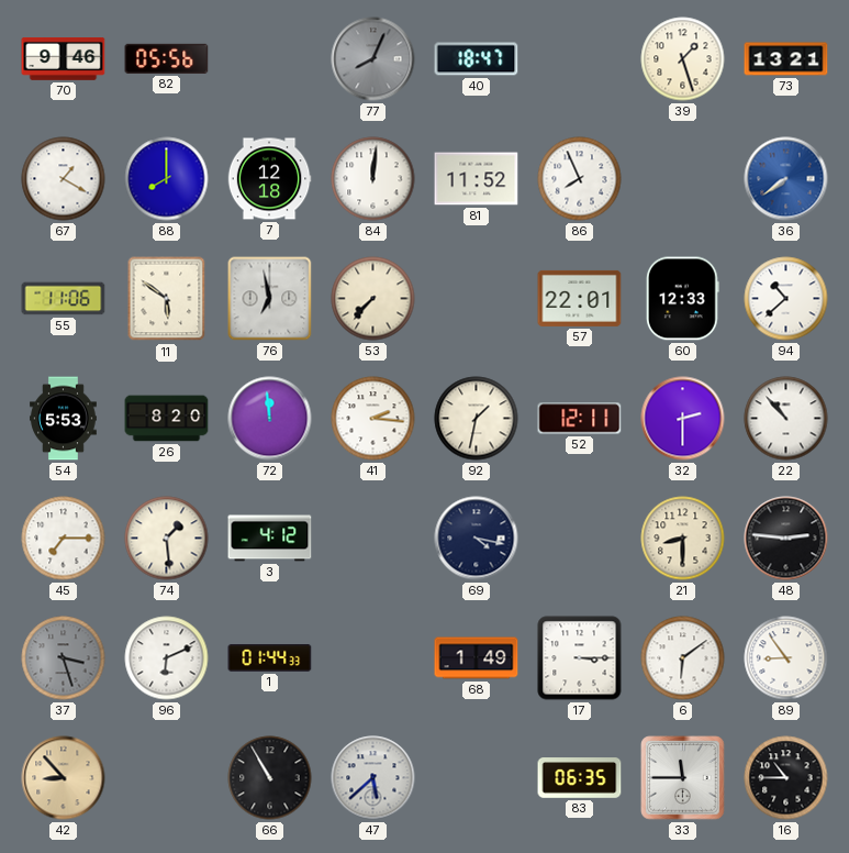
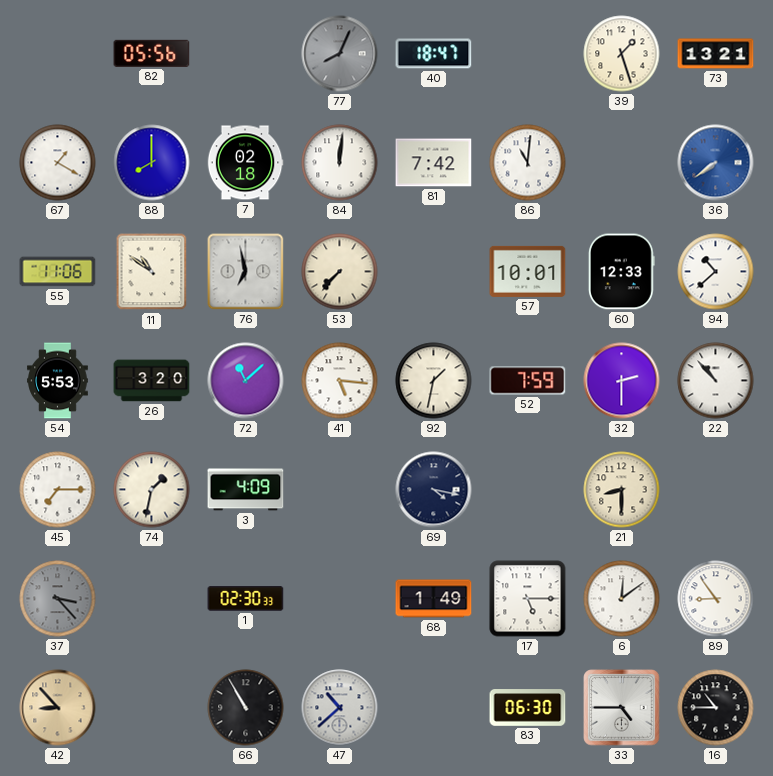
70: 9:46 -> none (64, 59)
7: 12:18 -> 02:18 (245, 163)
81: 11:52 -> 7:42 (434, 163)
86: 7:56 -> 11:01 (528, 163)
11: 5:51 -> 10:51 (152, 272)
57: 22:01 -> 10:01 (528, 271)
26: 8:20 -> 3:20 (152, 381)
72: 11:59 -> 11:08 (246, 381)
41: 2:16 -> 5:16 (340, 381)
52: 12:11 -> 7:59 (528, 381)
74: 1:29 -> 1:32 (152, 490)
3: 4:12 -> 4:09 (246, 490)
48: 2:46 -> none (786, 539)
37: 3:27 -> 3:23 (58, 599)
96: 6:11 -> none (167, 658)
1: 01:44 -> 02:30 (246, 599)
17: 3:15 -> 5:15 (528, 599)
6: 6:09 -> 12:09 (622, 599)
47: 5:38 -> 10:38 (340, 708)
83: 06:35 -> 06:30 (528, 708)
33: 11:45 -> 4:45 (622, 708)
